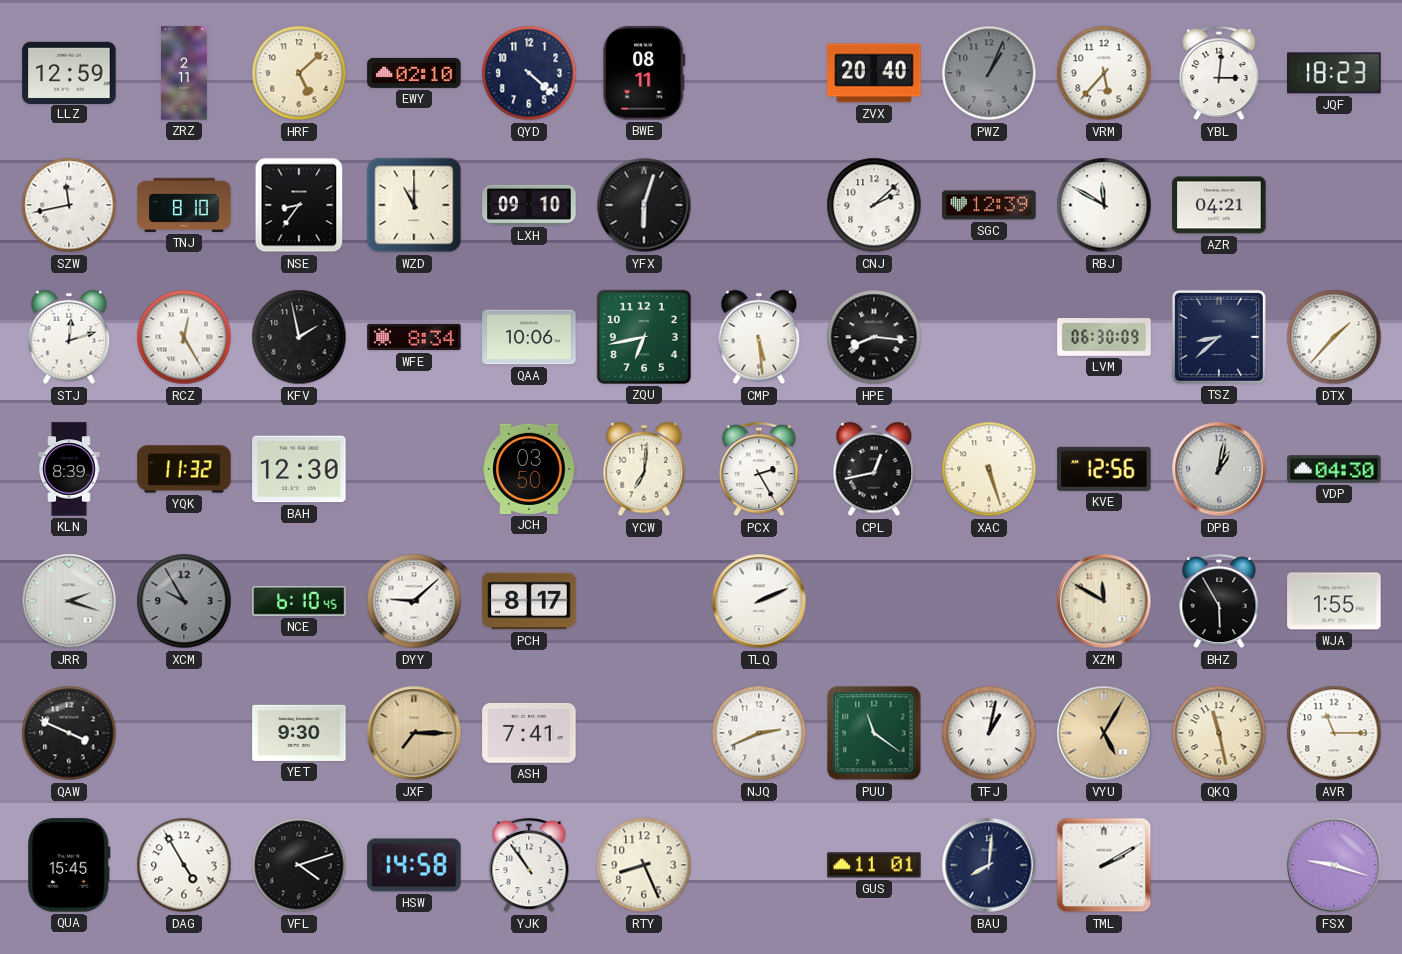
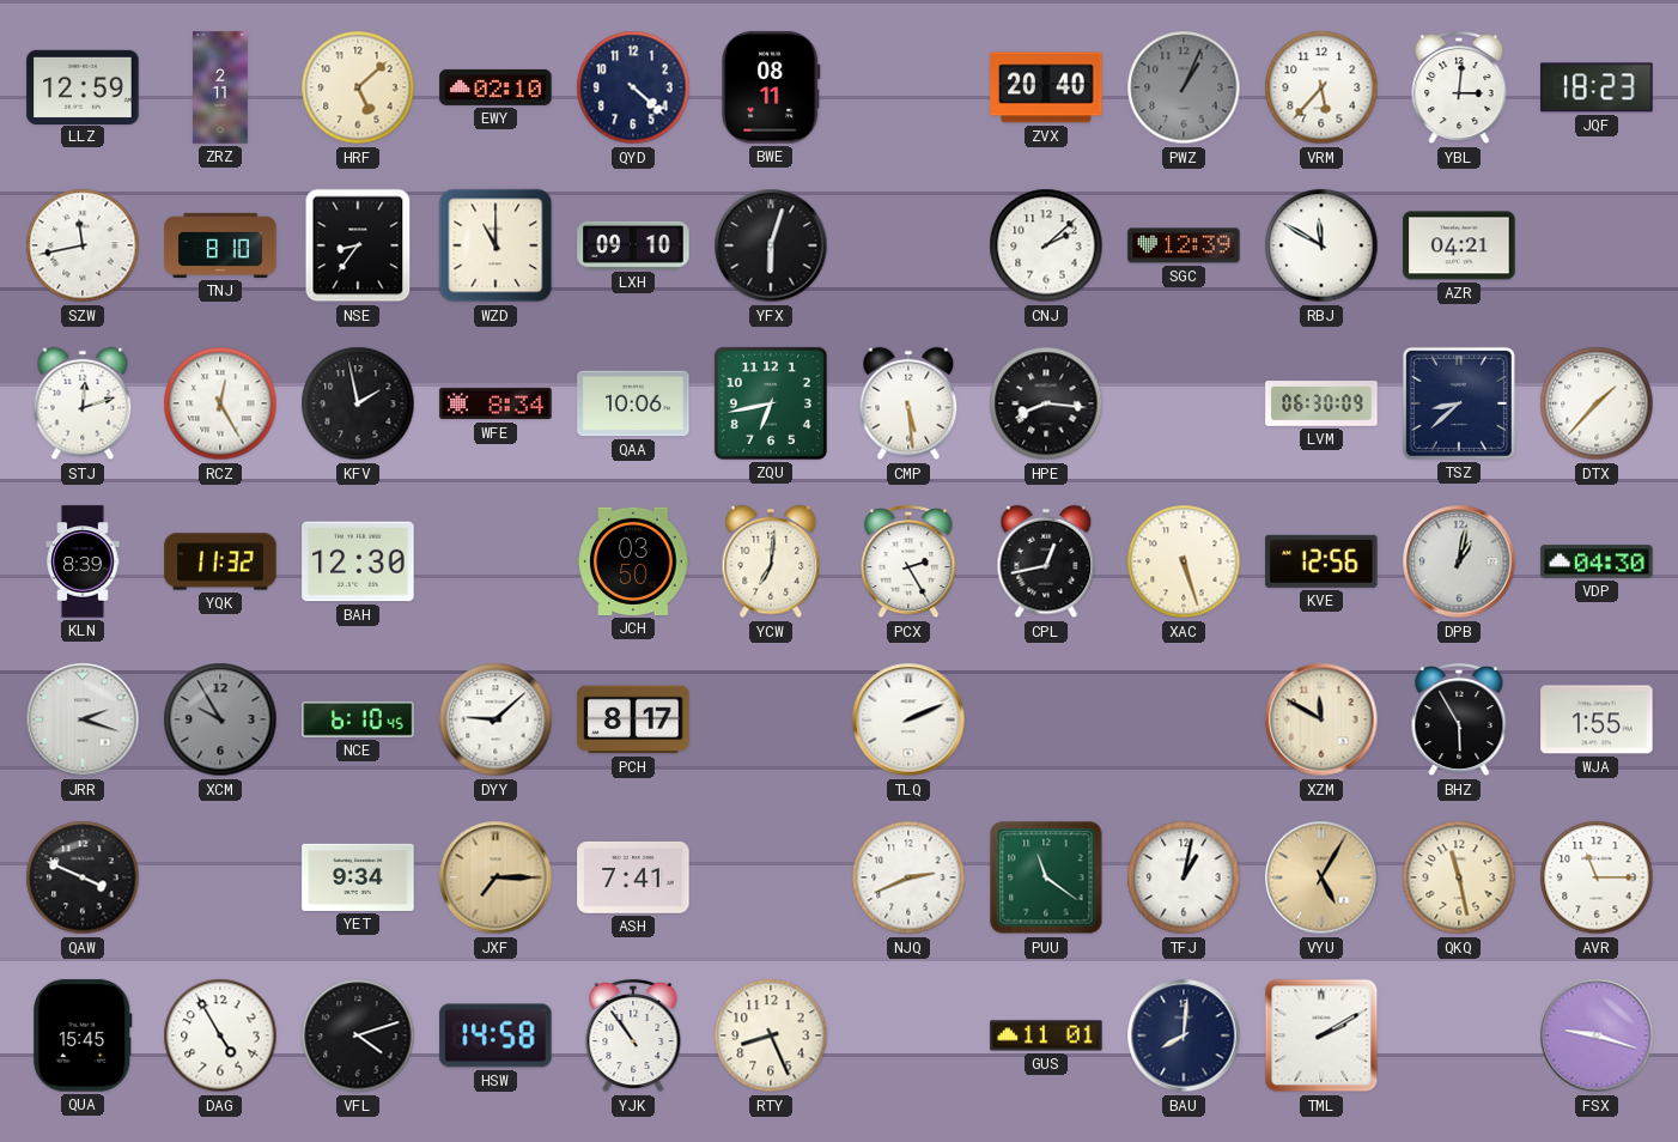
YET: 9:30 -> 9:34 (358, 877)
